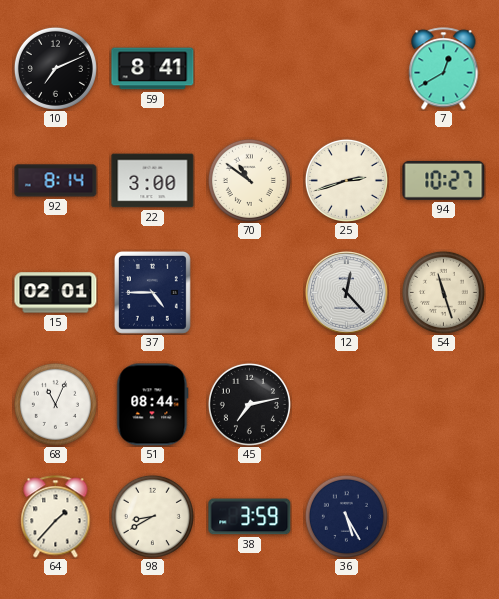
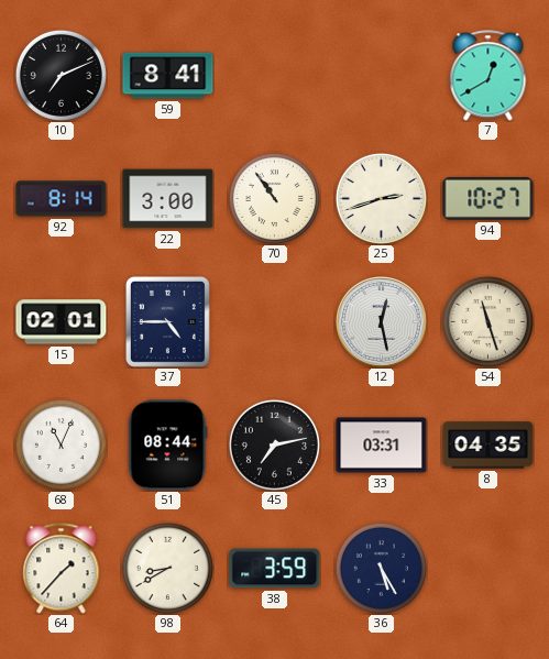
70: 10:51 -> 10:54 (274, 198)
12: 12:23 -> 12:28 (381, 321)
33: none -> 03:31 (382, 446)
8: none -> 04:35 (488, 446)
